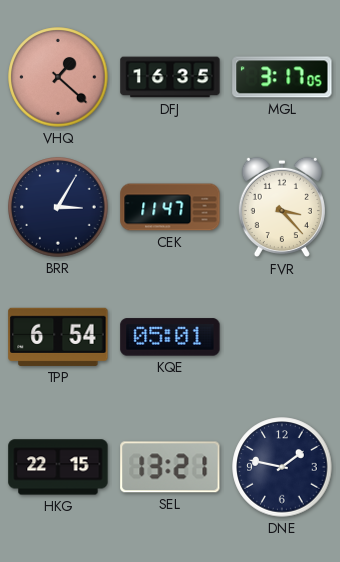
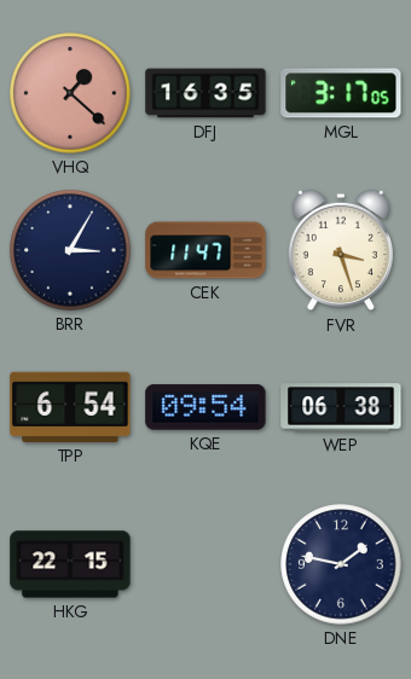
FVR: 3:23 -> 3:27 (341, 250)
KQE: 05:01 -> 09:54 (205, 407)
WEP: none -> 06:38 (341, 407)
SEL: 13:21 -> none (170, 467)
